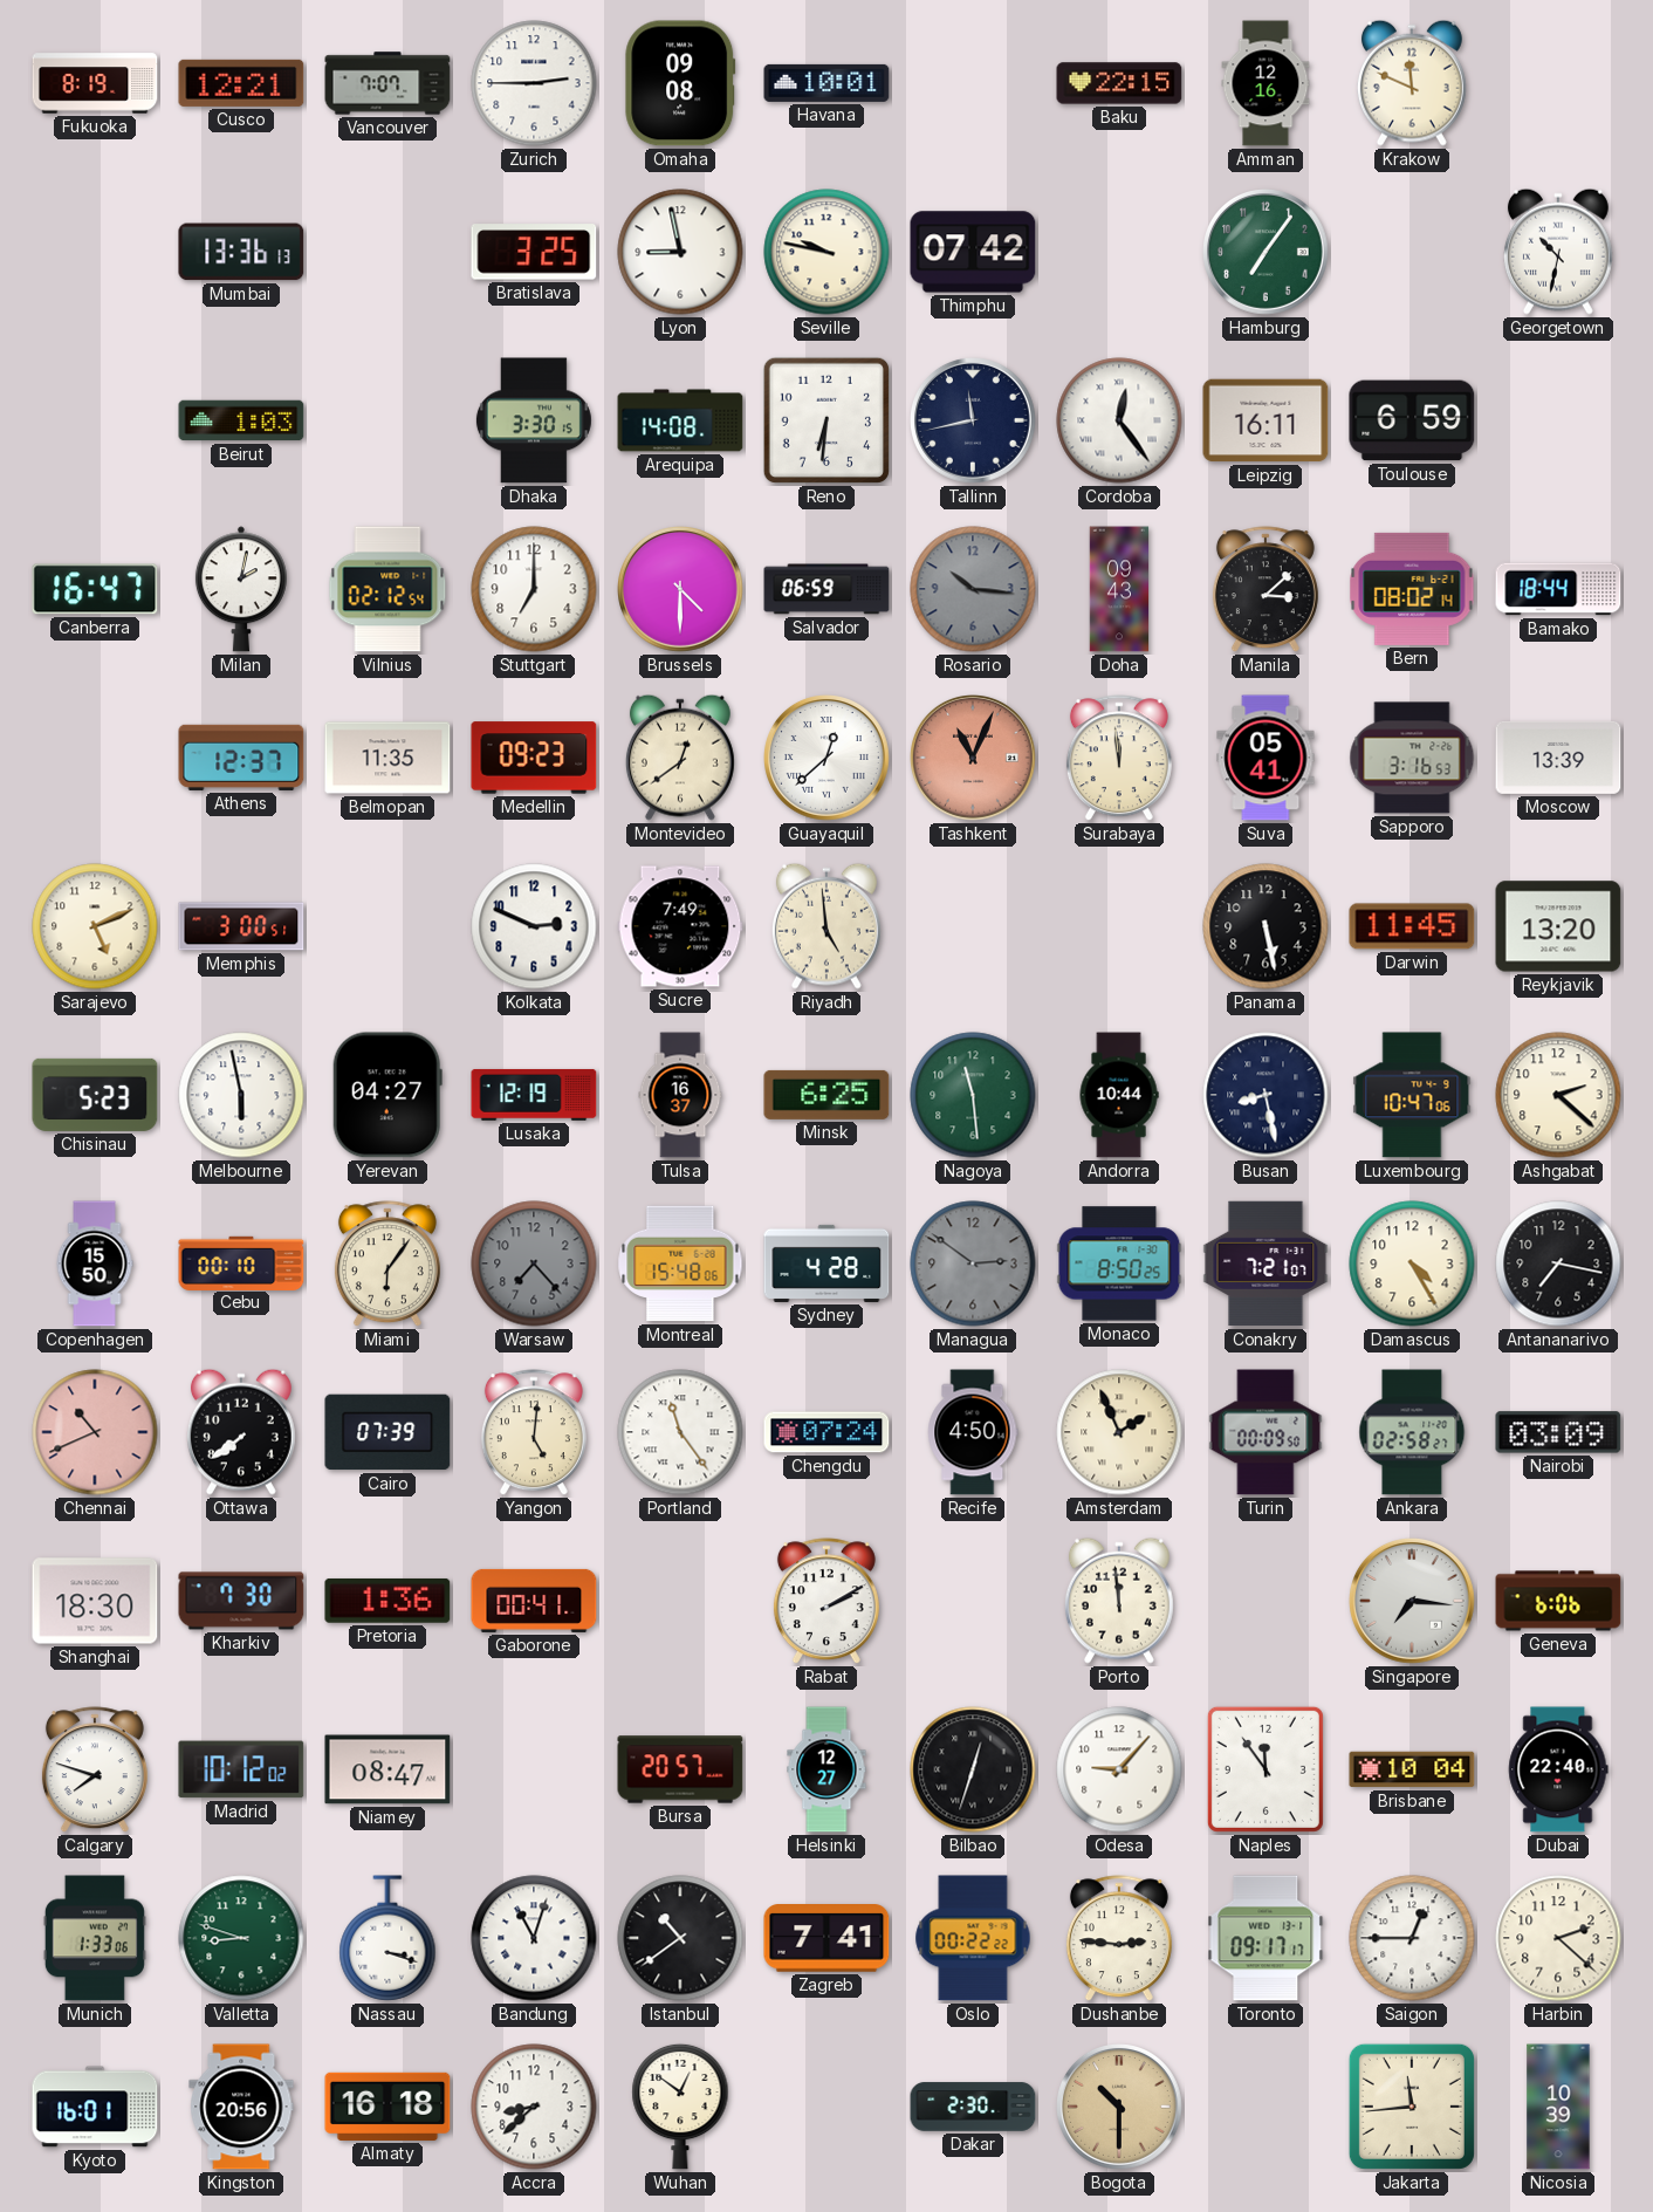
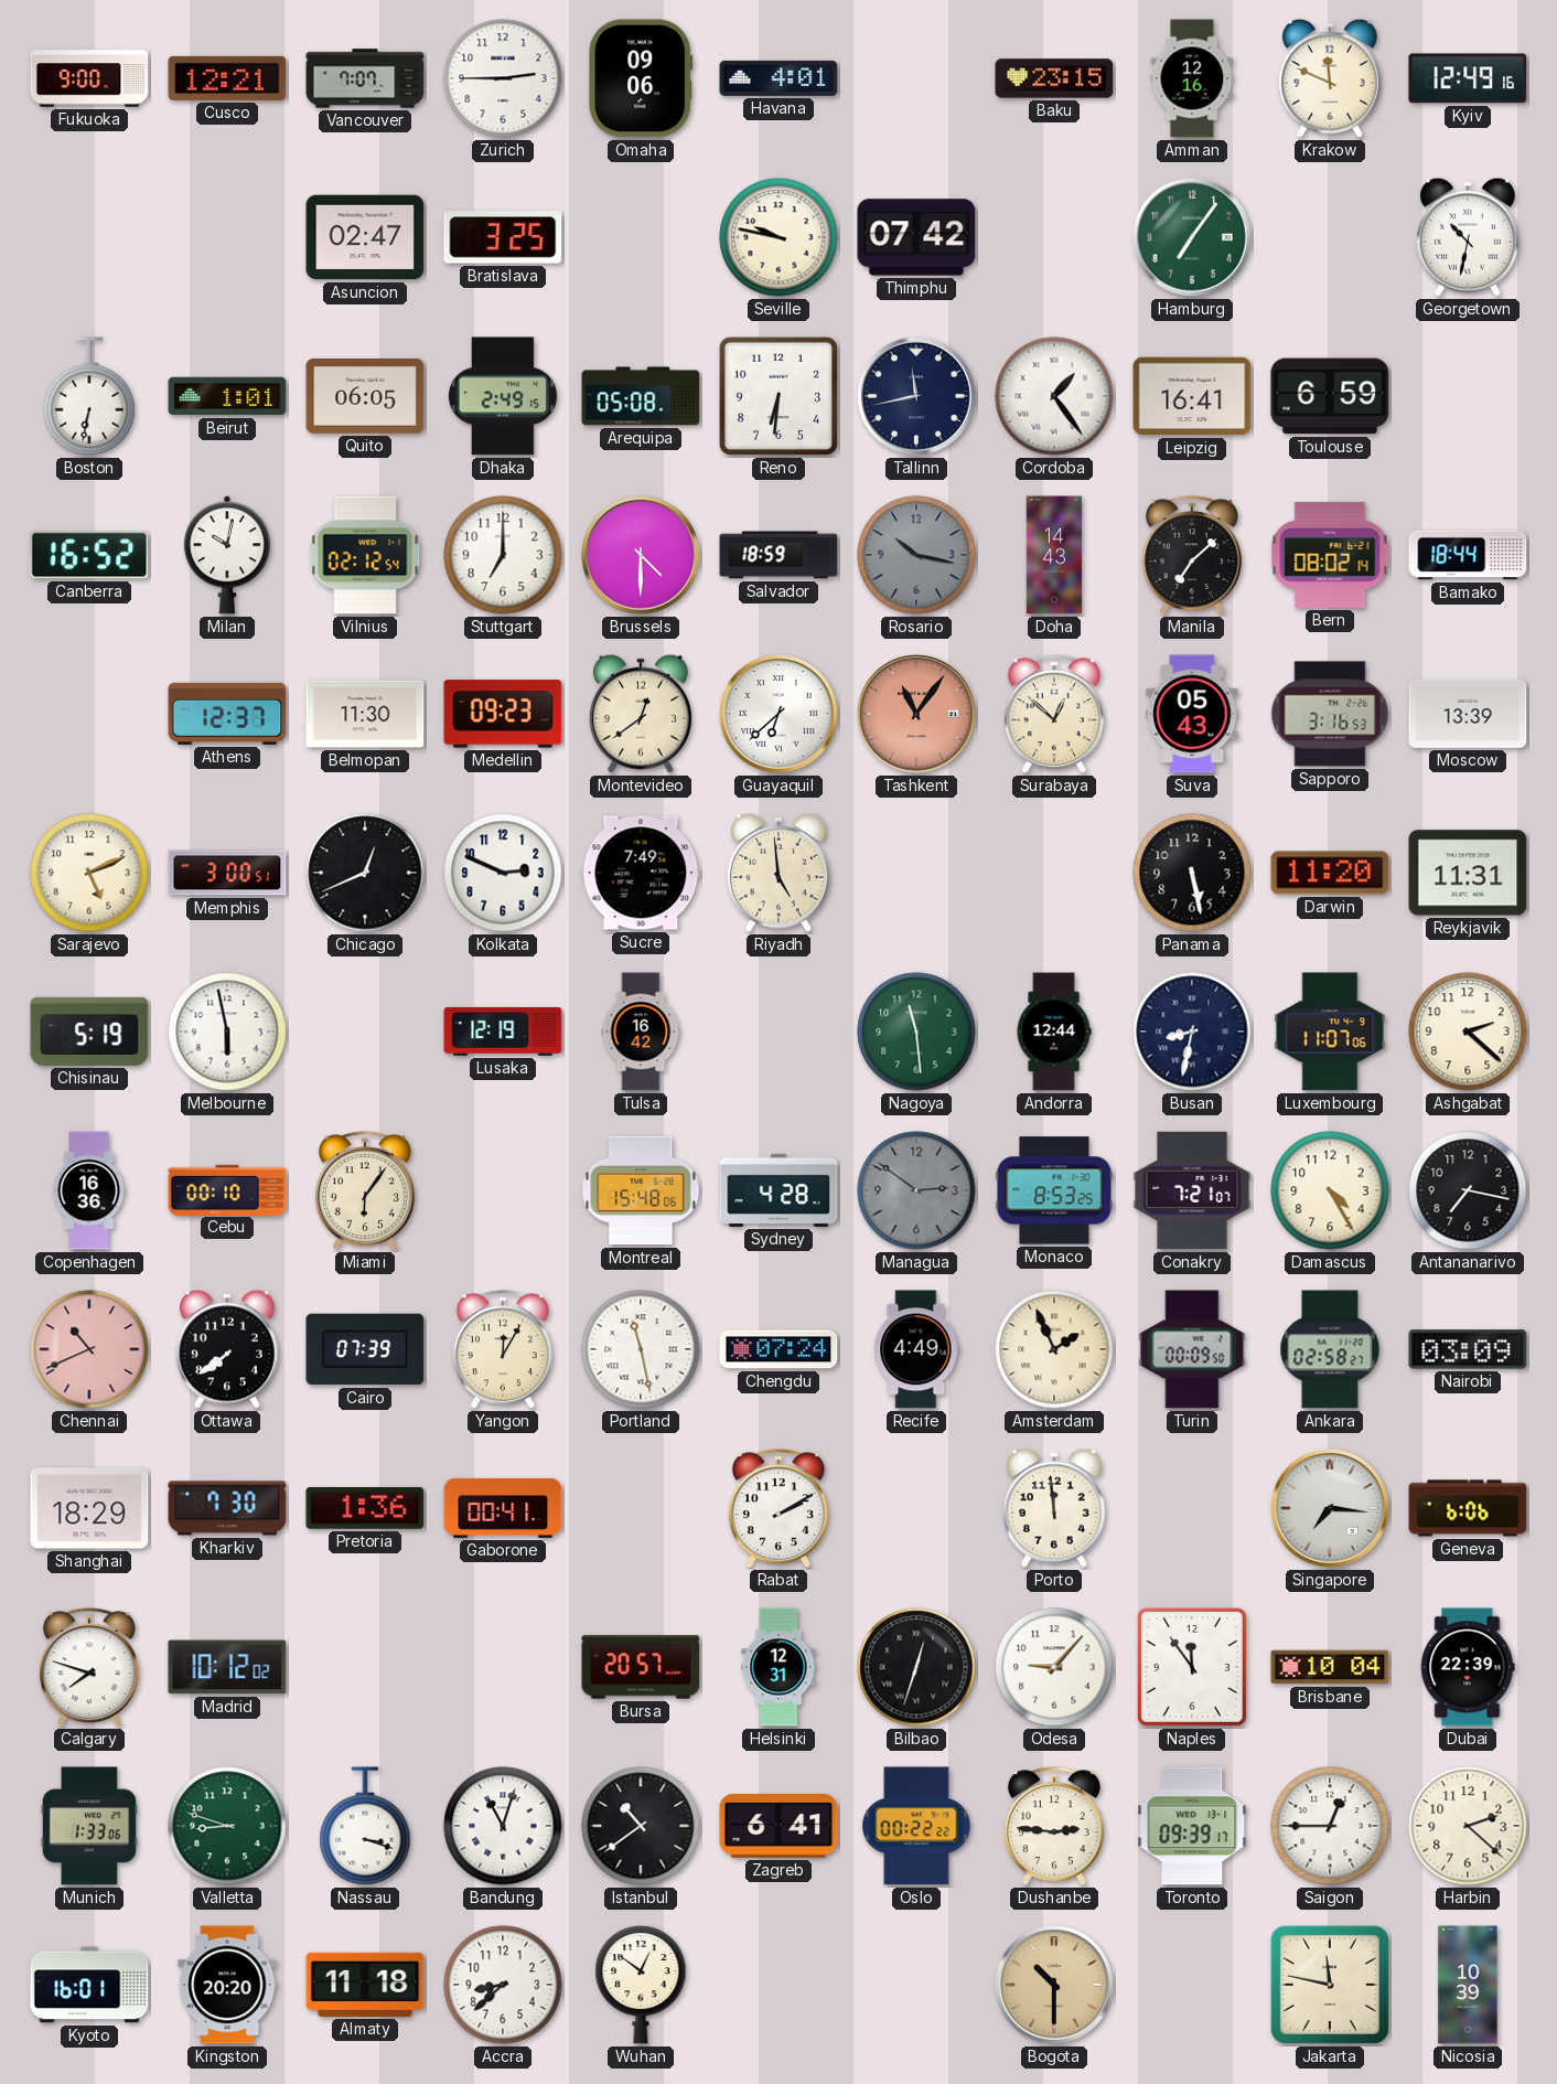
Fukuoka: 8:19 -> 9:00 (89, 78)
Omaha: 09:08 -> 09:06 (641, 78)
Havana: 10:01 -> 4:01 (778, 78)
Baku: 22:15 -> 23:15 (1054, 78)
Kyiv: none -> 12:49 (1468, 78)
Mumbai: 13:36 -> none (241, 252)
Asuncion: none -> 02:47 (365, 237)
Lyon: 8:58 -> none (680, 252)
Boston: none -> 6:32 (89, 396)
Beirut: 1:03 -> 1:01 (227, 396)
Quito: none -> 06:05 (365, 397)
Dhaka: 3:30 -> 2:49 (503, 396)
Arequipa: 14:08 -> 05:08 (641, 396)
Cordoba: 12:24 -> 1:24 (1054, 396)
Leipzig: 16:11 -> 16:41 (1192, 396)
Canberra: 16:47 -> 16:52 (89, 555)
Milan: 2:02 -> 10:02 (227, 555)
Salvador: 06:59 -> 18:59 (778, 555)
Rosario: 10:16 -> 10:17 (916, 555)
Doha: 09:43 -> 14:43 (1054, 555)
Manila: 3:08 -> 7:08 (1192, 556)
Belmopan: 11:35 -> 11:30 (365, 714)
Guayaquil: 12:38 -> 6:38 (780, 715)
Tashkent: 11:04 -> 11:06 (917, 715)
Surabaya: 11:59 -> 12:52 (1054, 715)
Suva: 05:41 -> 05:43 (1192, 714)
Chicago: none -> 12:41 (365, 873)
Darwin: 11:45 -> 11:20 (1330, 873)
Reykjavik: 13:20 -> 11:31 (1468, 873)
Chisinau: 5:23 -> 5:19 (89, 1032)
Yerevan: 04:27 -> none (387, 1095)
Tulsa: 16:37 -> 16:42 (641, 1032)
Minsk: 6:25 -> none (826, 1095)
Andorra: 10:44 -> 12:44 (1054, 1032)
Busan: 8:28 -> 8:32 (1192, 1032)
Luxembourg: 10:47 -> 11:07 (1330, 1032)
Copenhagen: 15:50 -> 16:36 (89, 1190)
Warsaw: 7:23 -> none (534, 1263)
Monaco: 8:50 -> 8:53 (1054, 1190)
Yangon: 5:01 -> 12:05 (503, 1350)
Portland: 11:24 -> 11:28 (641, 1349)
Recife: 4:50 -> 4:49 (916, 1349)
Shanghai: 18:30 -> 18:29 (89, 1508)
Niamey: 08:47 -> none (387, 1769)
Helsinki: 12:27 -> 12:31 (778, 1667)
Dubai: 22:40 -> 22:39 (1468, 1667)
Zagreb: 7:41 -> 6:41 (778, 1826)
Toronto: 09:17 -> 09:39 (1192, 1826)
Kingston: 20:56 -> 20:20 (227, 1985)
Almaty: 16:18 -> 11:18 (365, 1985)
Dakar: 2:30 -> none (973, 2107)
Jakarta: 11:44 -> 11:47 (1330, 1985)
